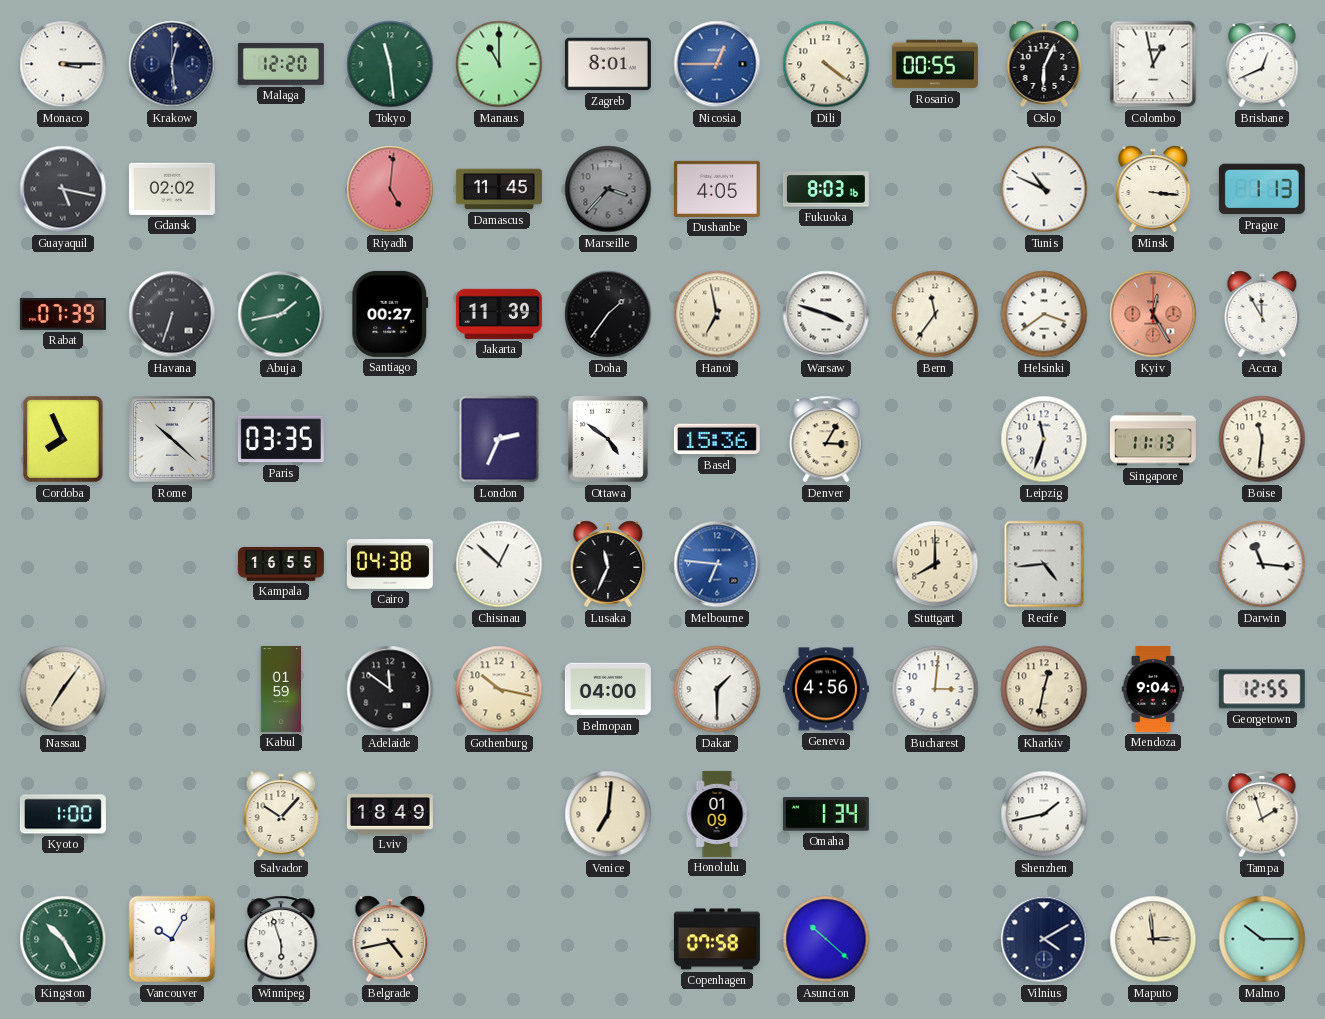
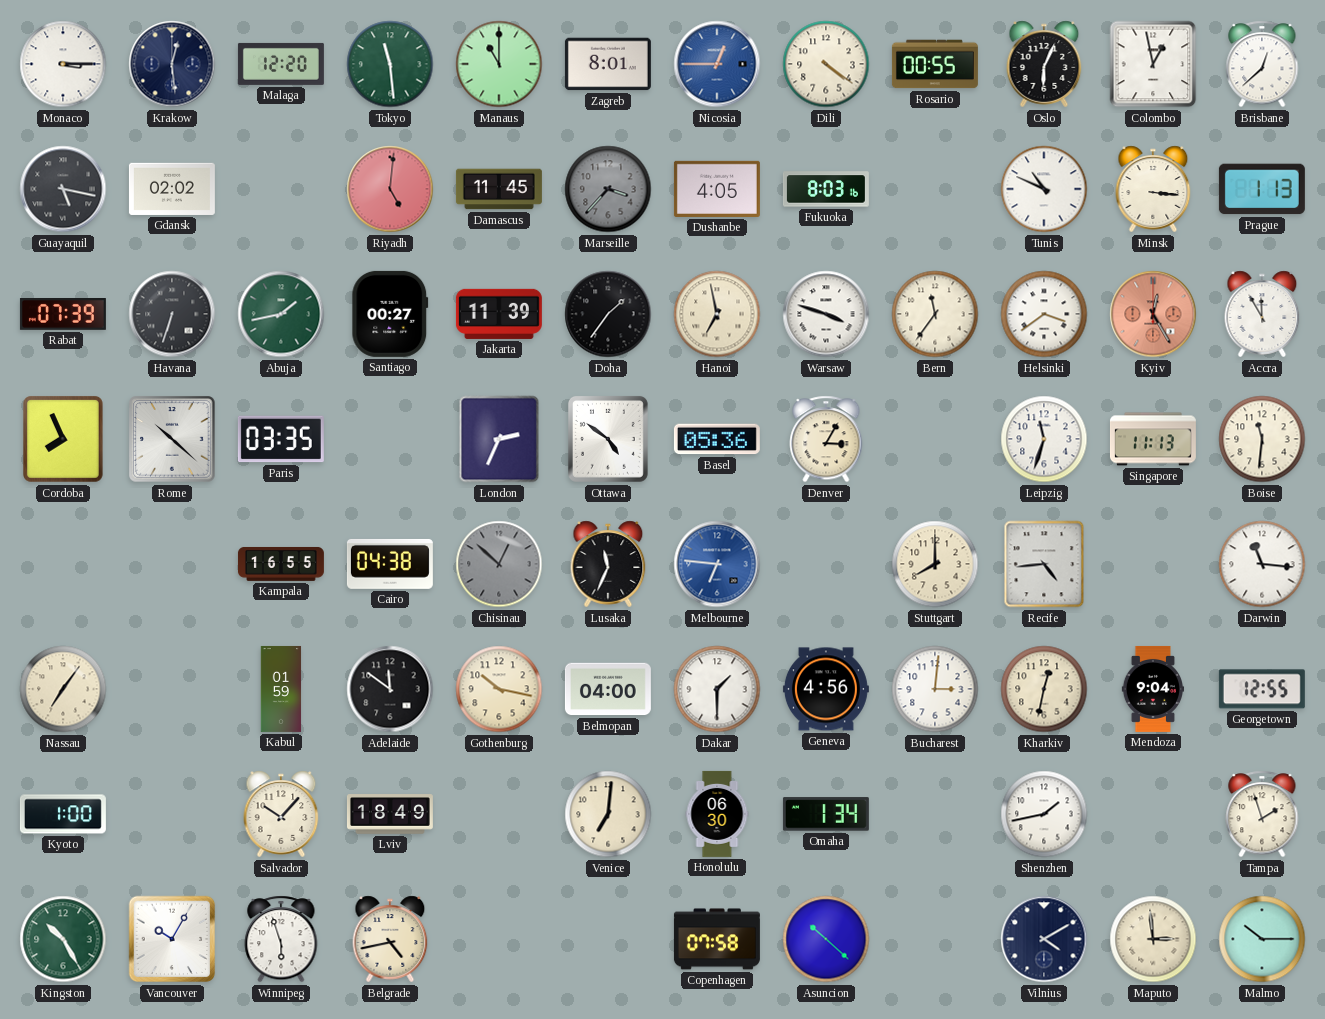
Brisbane: 12:41 -> 12:38 (1262, 64)
Basel: 15:36 -> 05:36 (717, 439)
Chisinau dial: white -> grey (499, 564)
Honolulu: 01:09 -> 06:30 (717, 814)
